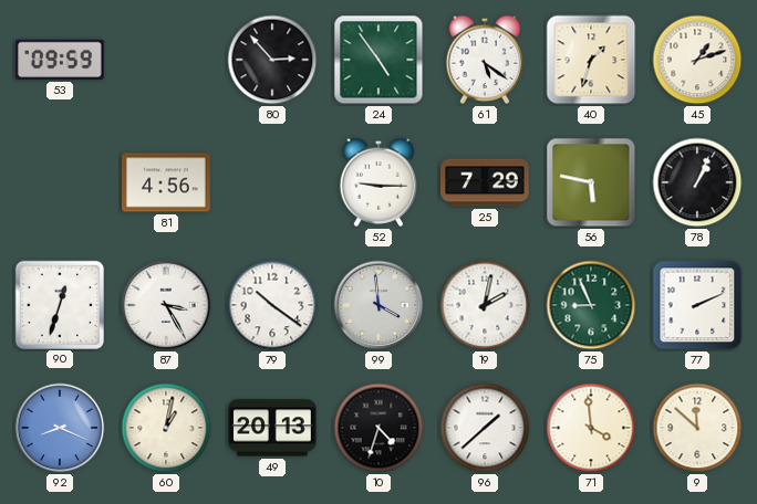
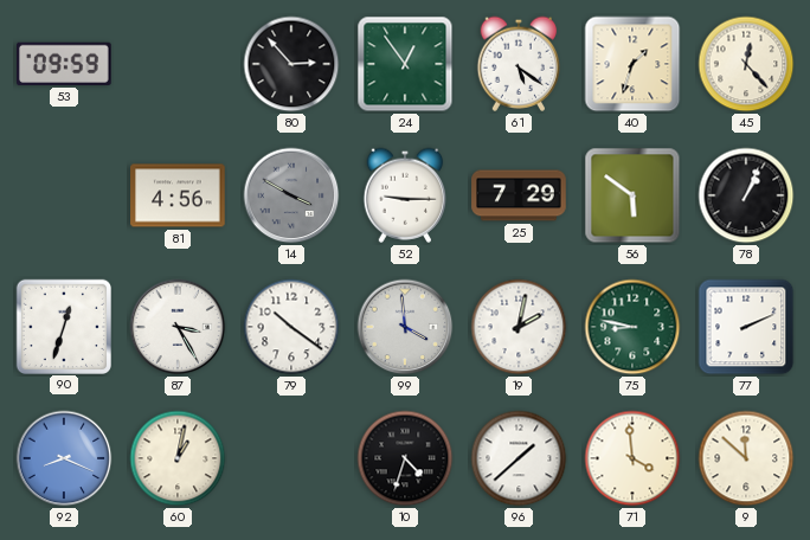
24: 4:54 -> 12:54 (405, 64)
45: 1:12 -> 12:23 (746, 64)
14: none -> 3:50 (291, 195)
56: 5:47 -> 5:51 (632, 195)
75: 8:56 -> 8:47 (632, 327)
49: 20:13 -> none (272, 428)
